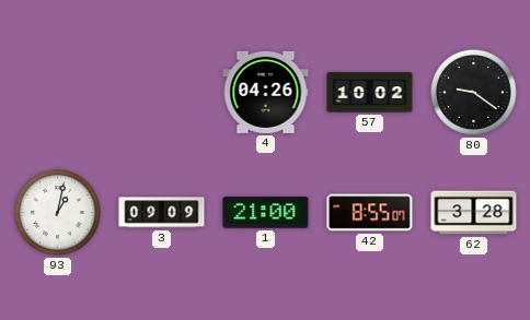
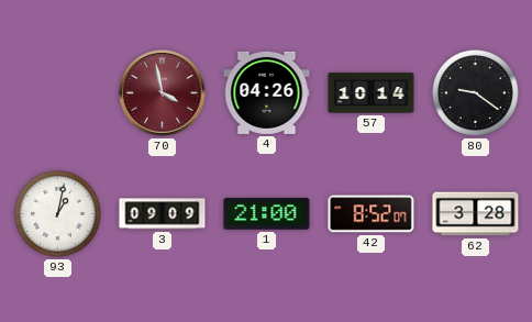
70: none -> 3:58 (163, 93)
57: 10:02 -> 10:14 (372, 93)
42: 8:55 -> 8:52 (372, 214)
